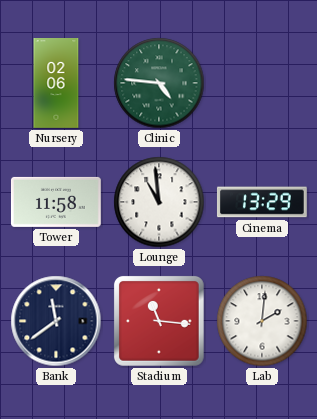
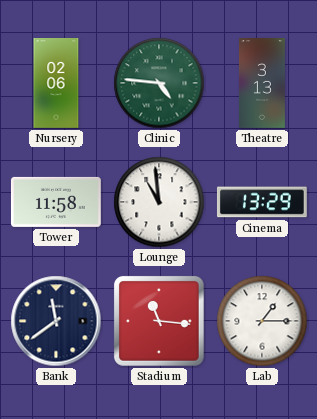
Theatre: none -> 3:13 (262, 84)
Lab: 2:01 -> 1:15 (262, 321)
